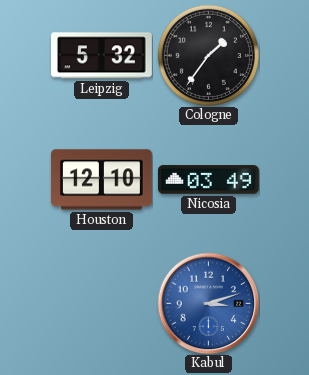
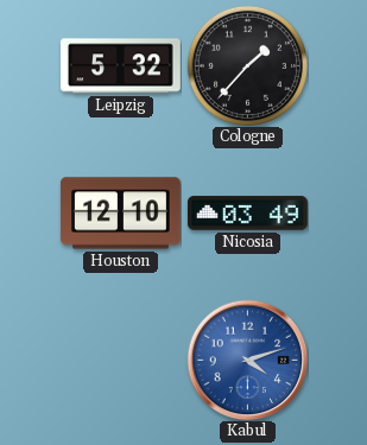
Cologne: 1:36 -> 1:37 (247, 65)
Kabul: 3:12 -> 4:12 (247, 360)
